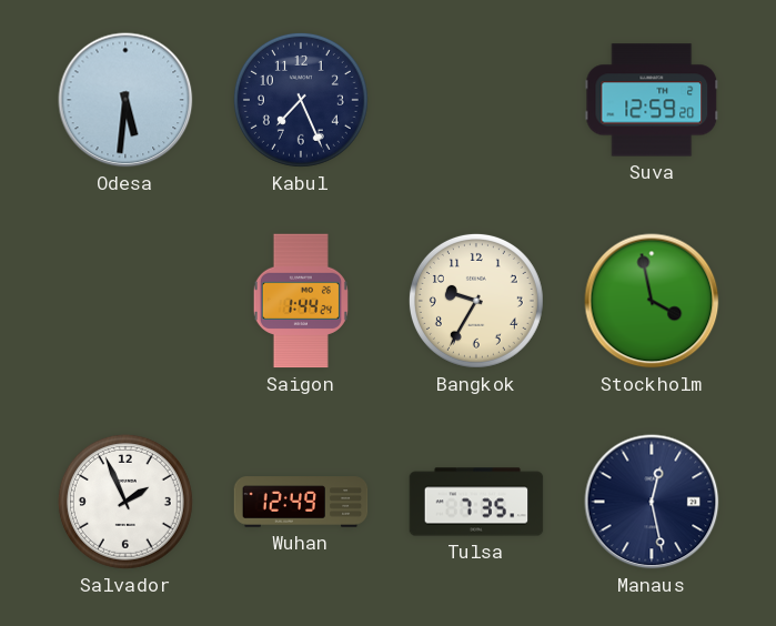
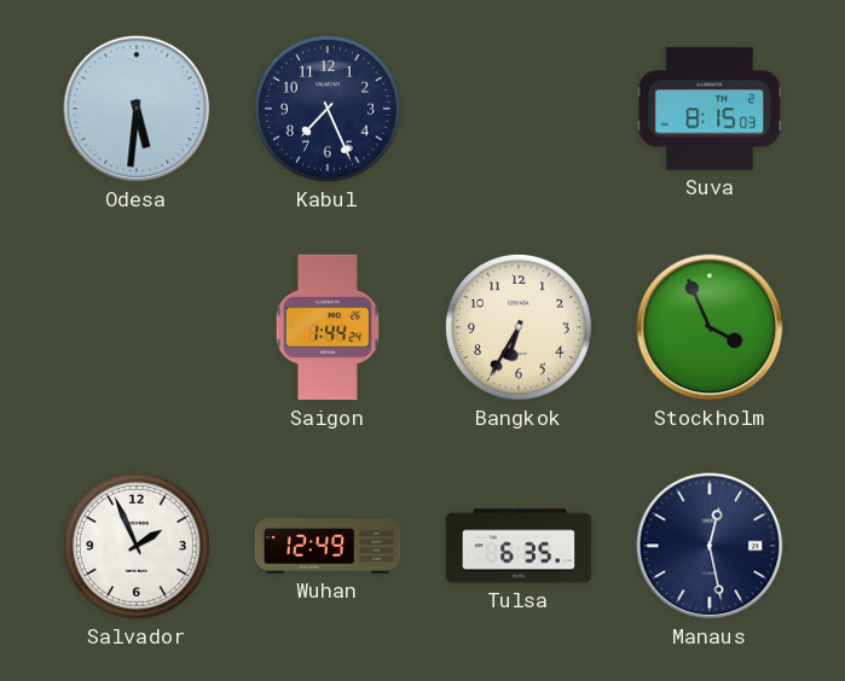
Suva: 12:59 -> 8:15 (710, 109)
Bangkok: 9:35 -> 6:35 (519, 327)
Stockholm: 3:58 -> 3:56 (710, 327)
Tulsa: 7:35 -> 6:35 (519, 546)
